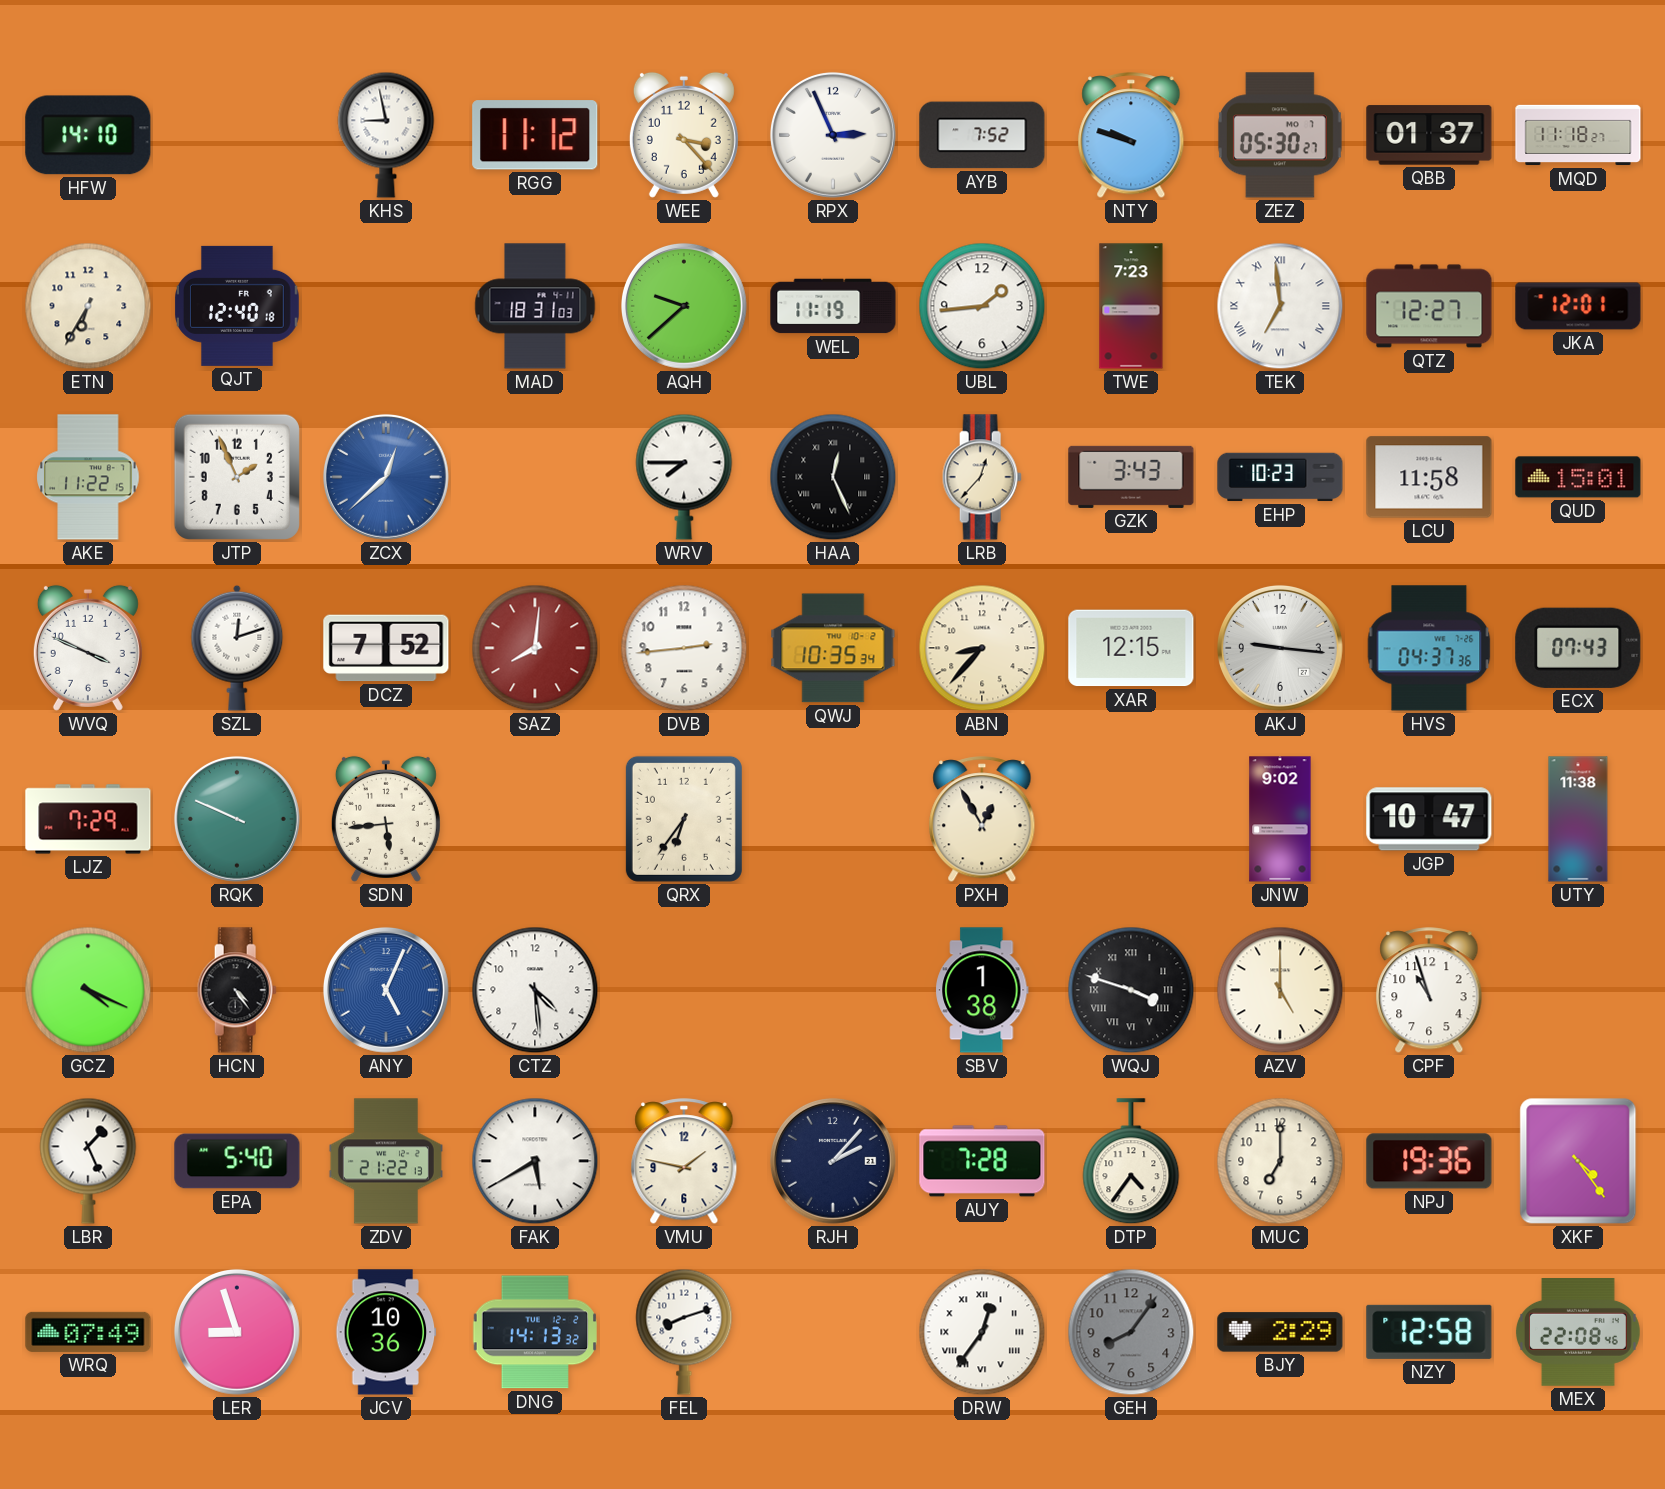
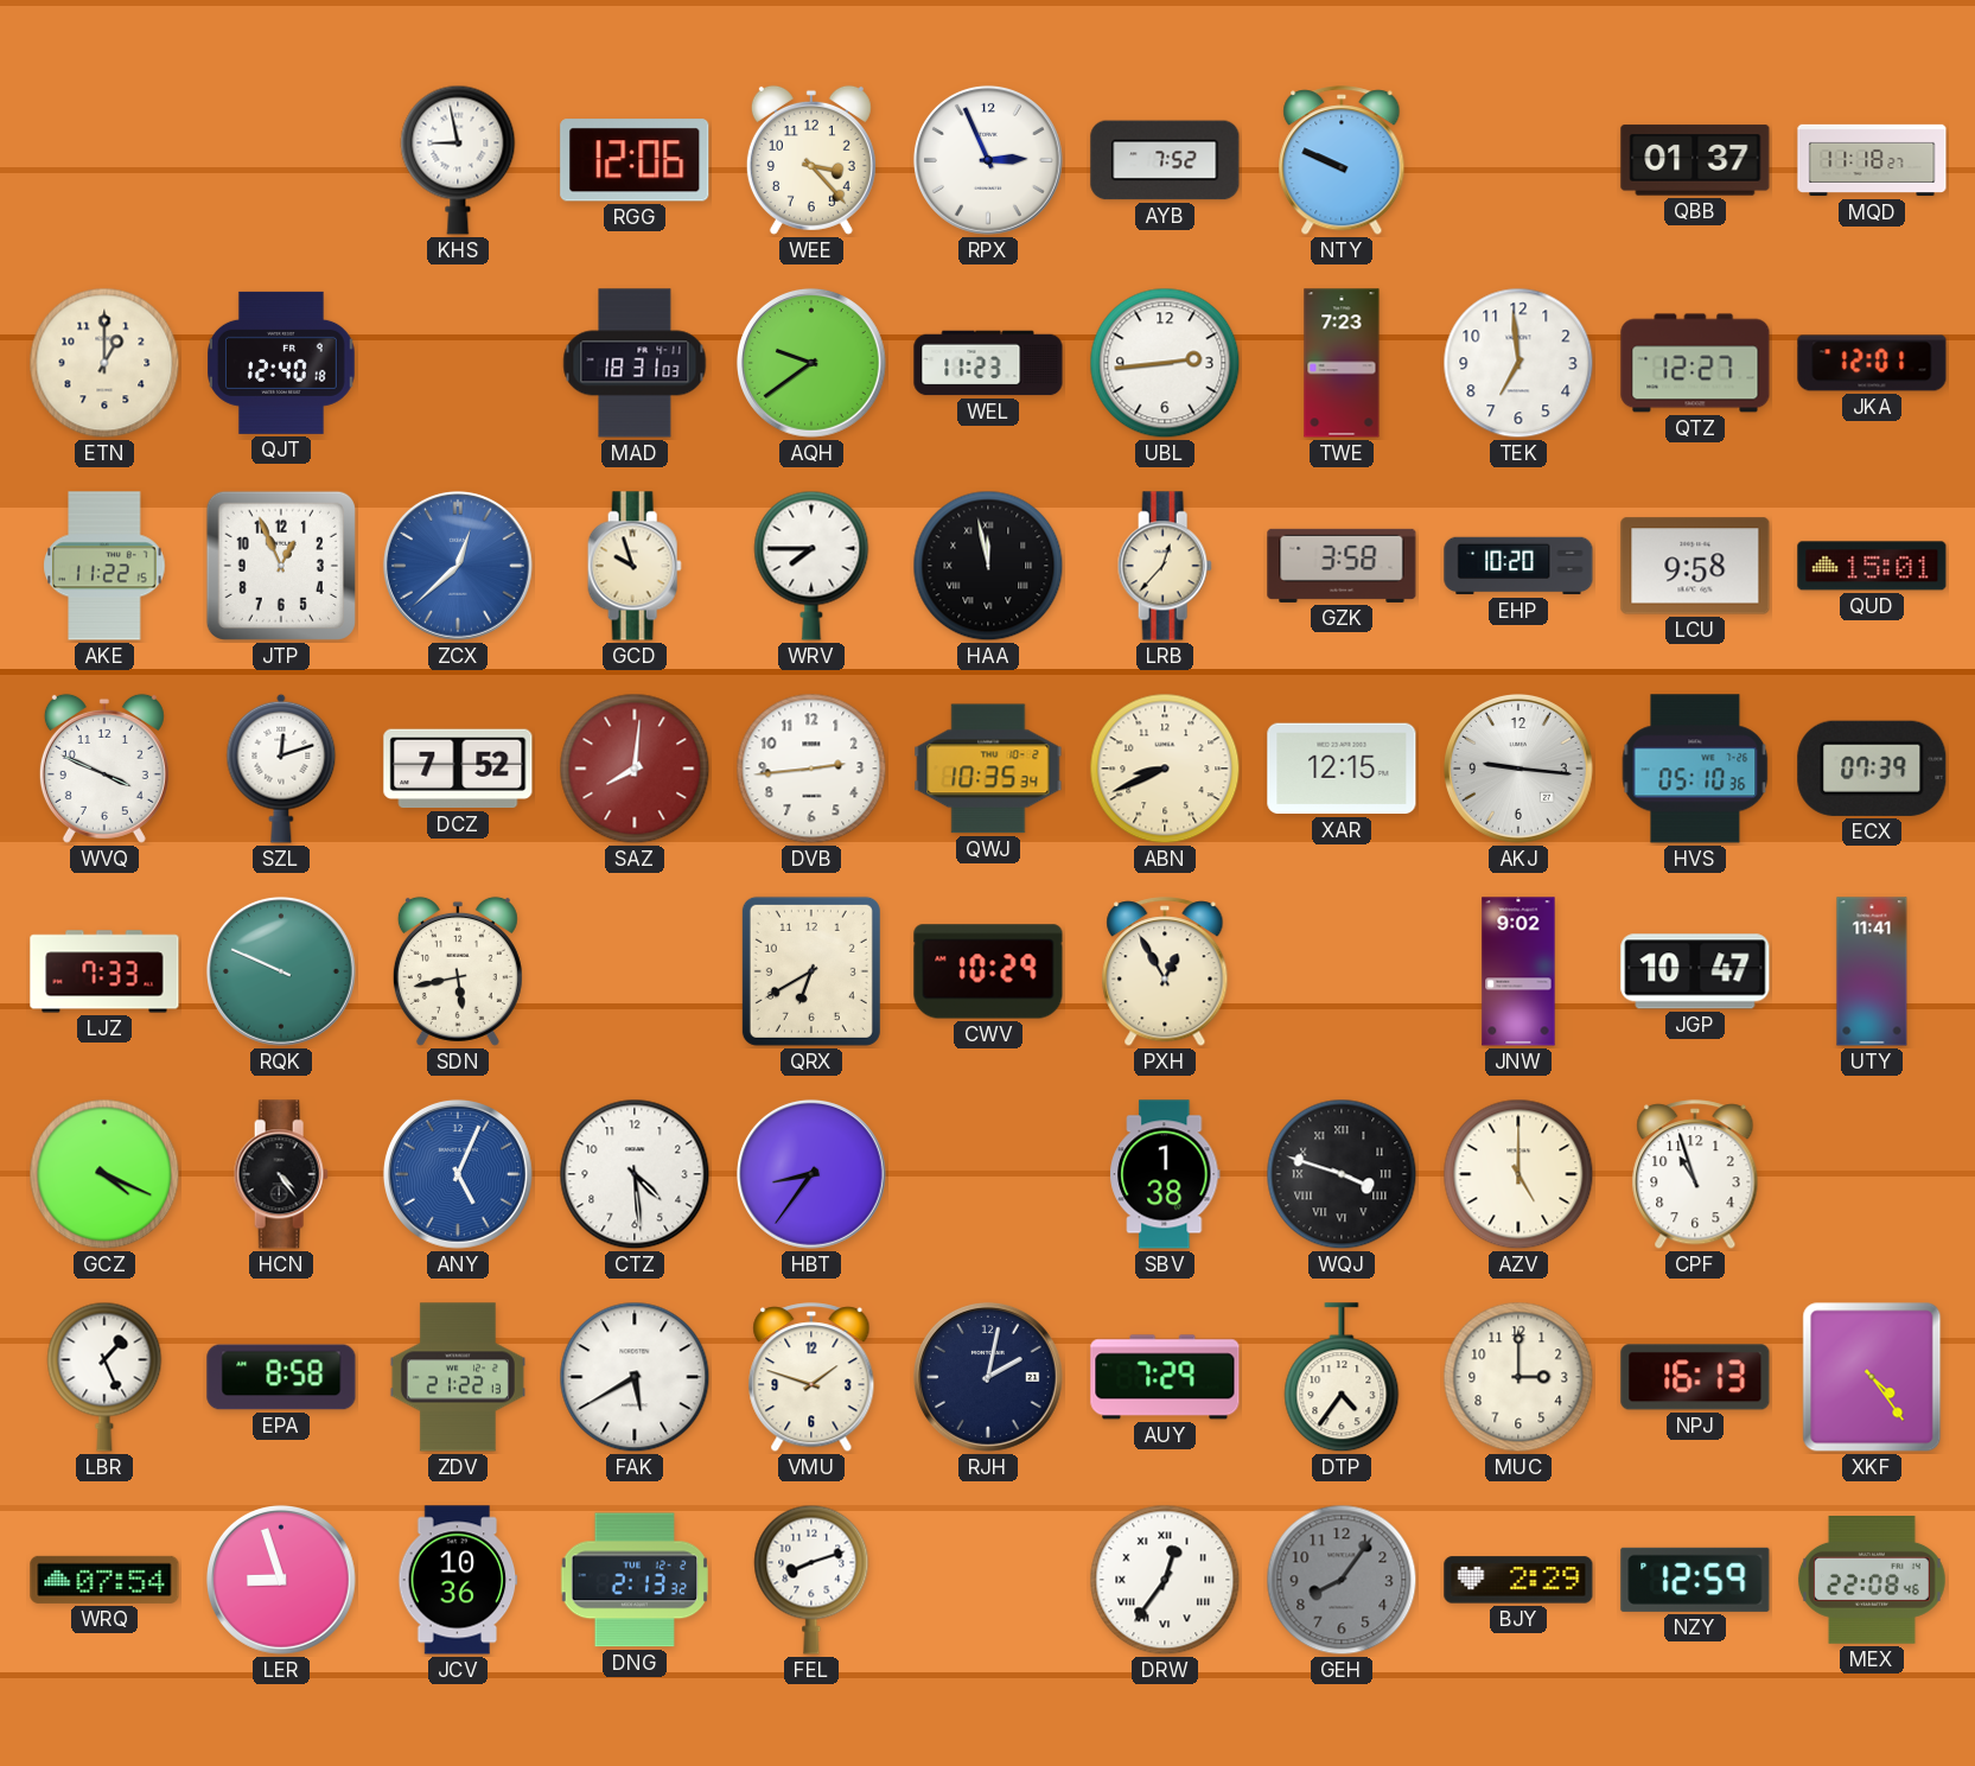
HFW: 14:10 -> none (88, 135)
RGG: 11:12 -> 12:06 (635, 160)
NTY: 9:48 -> 9:49 (1342, 161)
ZEZ: 05:30 -> none (1280, 135)
ETN: 6:35 -> 1:00 (104, 363)
AQH: 9:38 -> 9:39 (811, 363)
WEL: 11:19 -> 11:23 (988, 363)
UBL: 1:44 -> 2:44 (1165, 363)
TEK numerals: Roman -> Arabic (1518, 363)
JTP: 1:56 -> 12:56 (281, 566)
GCD: none -> 9:57 (635, 566)
HAA: 12:26 -> 11:58 (988, 566)
GZK: 3:43 -> 3:58 (1342, 566)
EHP: 10:23 -> 10:20 (1518, 566)
LCU: 11:58 -> 9:58 (1695, 566)
ABN: 8:37 -> 8:41 (1165, 769)
HVS: 04:37 -> 05:10 (1695, 769)
ECX: 07:43 -> 07:39 (1872, 769)
LJZ: 7:29 -> 7:33 (104, 971)
SDN: 5:44 -> 5:43 (458, 971)
QRX: 6:36 -> 6:40 (811, 971)
CWV: none -> 10:29 (988, 971)
UTY: 11:38 -> 11:41 (1872, 971)
HBT: none -> 8:36 (811, 1174)
EPA: 5:40 -> 8:58 (281, 1377)
VMU: 1:47 -> 1:48 (811, 1378)
RJH: 2:07 -> 2:02 (988, 1377)
AUY: 7:28 -> 7:29 (1165, 1377)
MUC: 7:00 -> 3:00 (1518, 1377)
NPJ: 19:36 -> 16:13 (1695, 1377)
WRQ: 07:49 -> 07:54 (104, 1580)
DNG: 14:13 -> 2:13 (635, 1580)
NZY: 12:58 -> 12:59 (1695, 1580)
